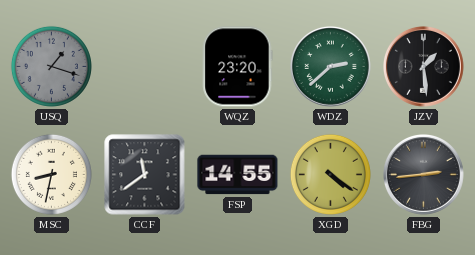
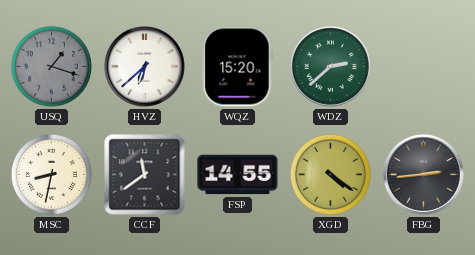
HVZ: none -> 6:38 (145, 67)
WQZ: 23:20 -> 15:20 (238, 67)
JZV: 1:29 -> none (424, 67)
